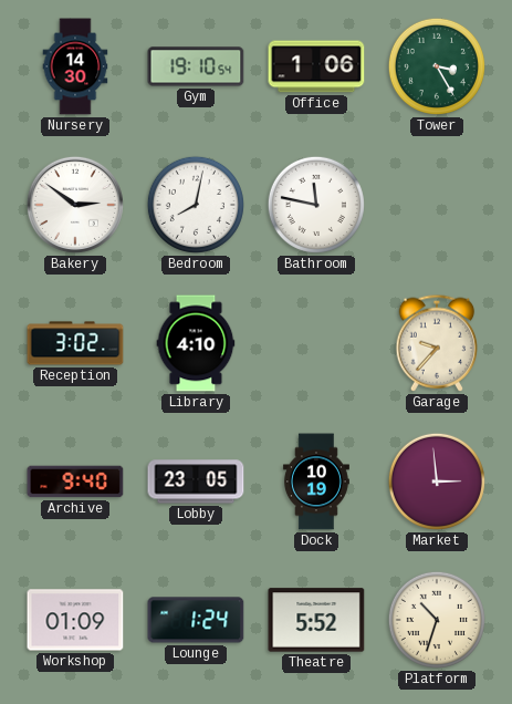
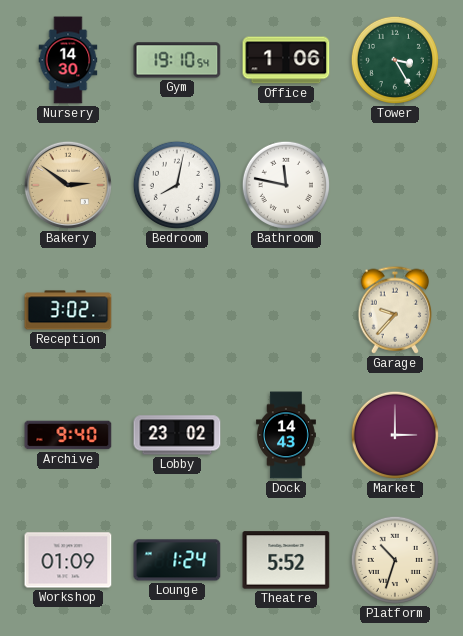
Bakery dial: white -> champagne (68, 185)
Library: 4:10 -> none (196, 343)
Lobby: 23:05 -> 23:02 (177, 435)
Dock: 10:19 -> 14:43 (286, 435)
Market: 2:59 -> 3:00 (395, 435)
